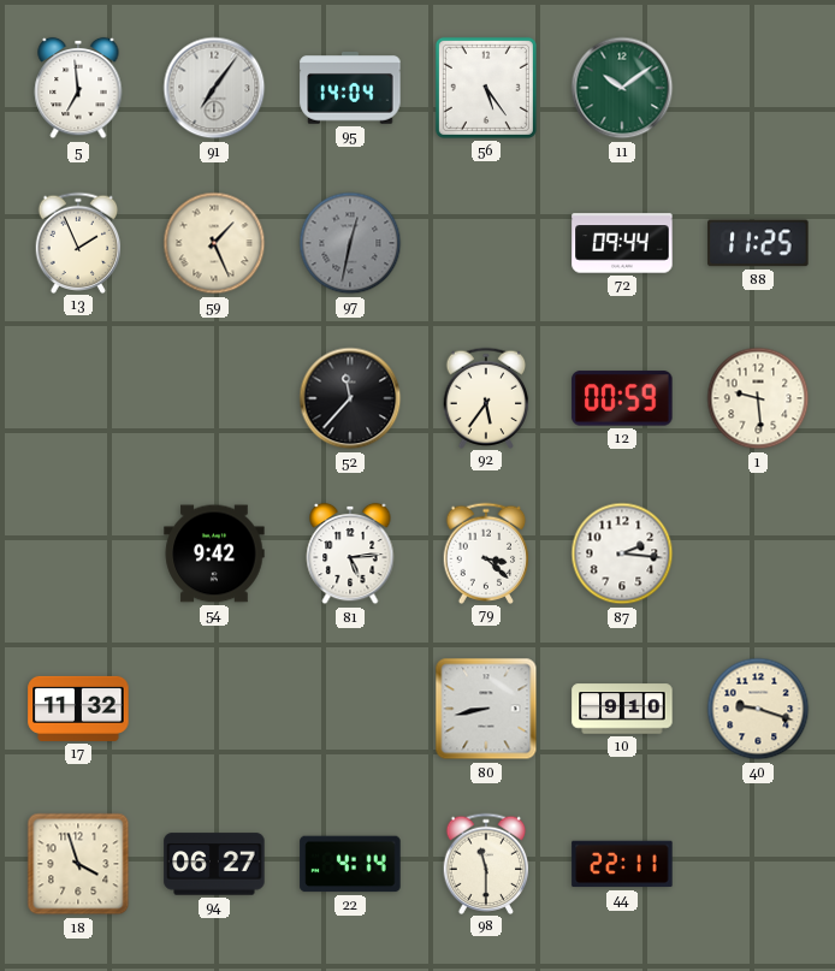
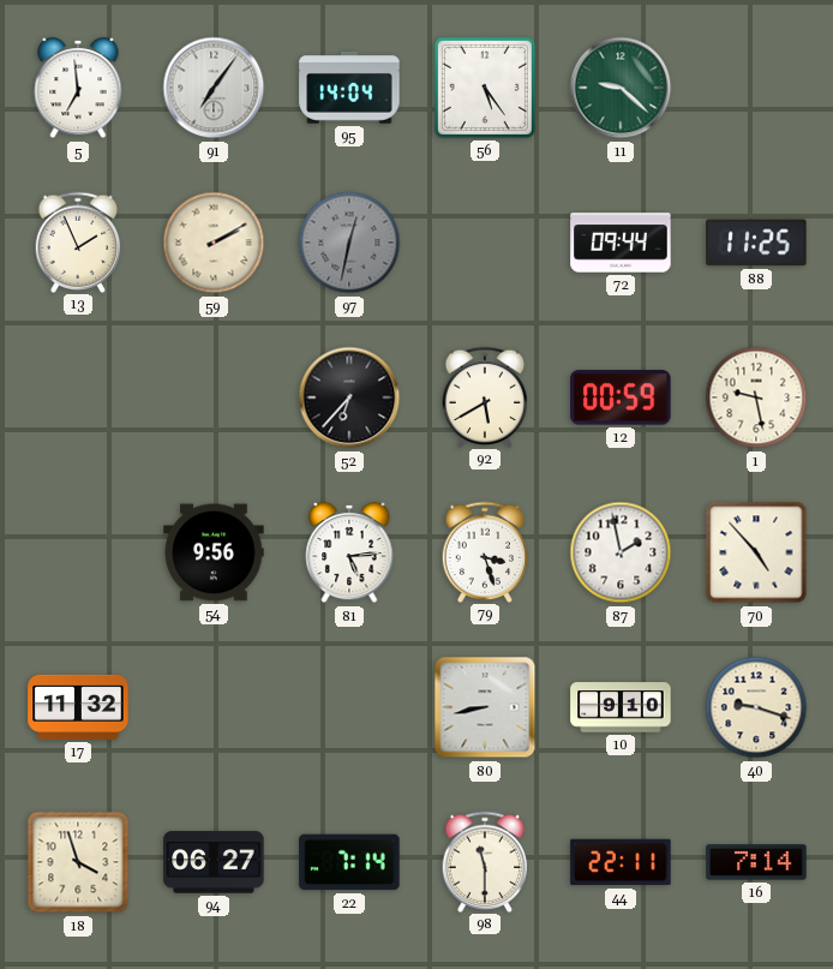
11: 10:09 -> 9:22 (621, 88)
59: 1:26 -> 2:10 (214, 243)
52: 11:37 -> 6:37 (349, 397)
92: 5:36 -> 5:40 (485, 396)
1: 9:29 -> 9:28 (756, 397)
54: 9:42 -> 9:56 (214, 552)
79: 3:22 -> 3:27 (485, 551)
87: 2:16 -> 1:58 (621, 552)
70: none -> 4:53 (756, 552)
22: 4:14 -> 7:14 (349, 862)
16: none -> 7:14 (756, 862)
